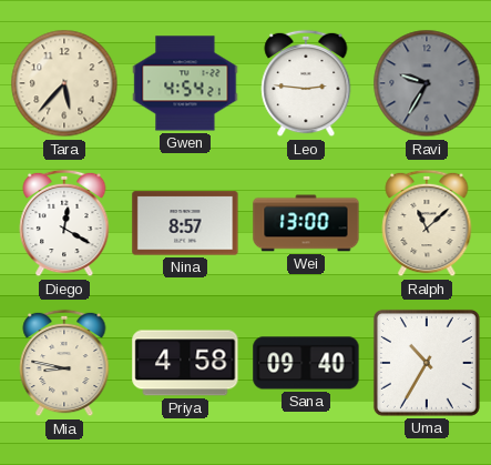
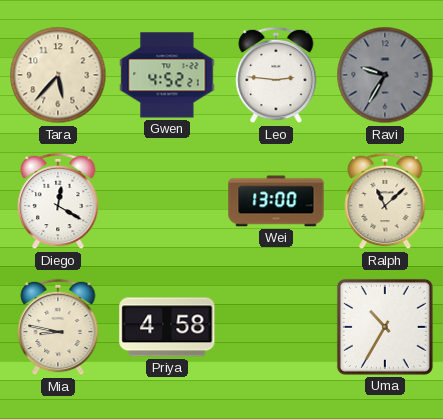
Gwen: 4:54 -> 4:52 (167, 75)
Nina: 8:57 -> none (185, 223)
Sana: 09:40 -> none (306, 363)
